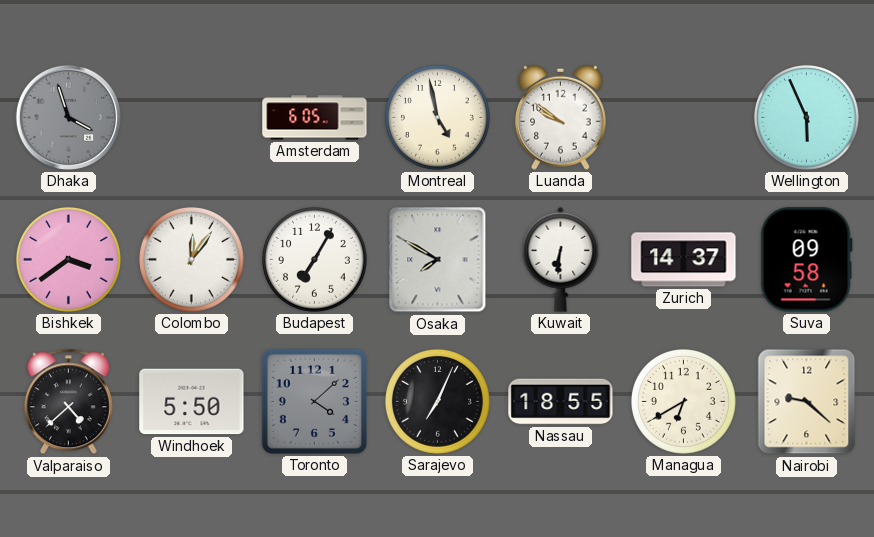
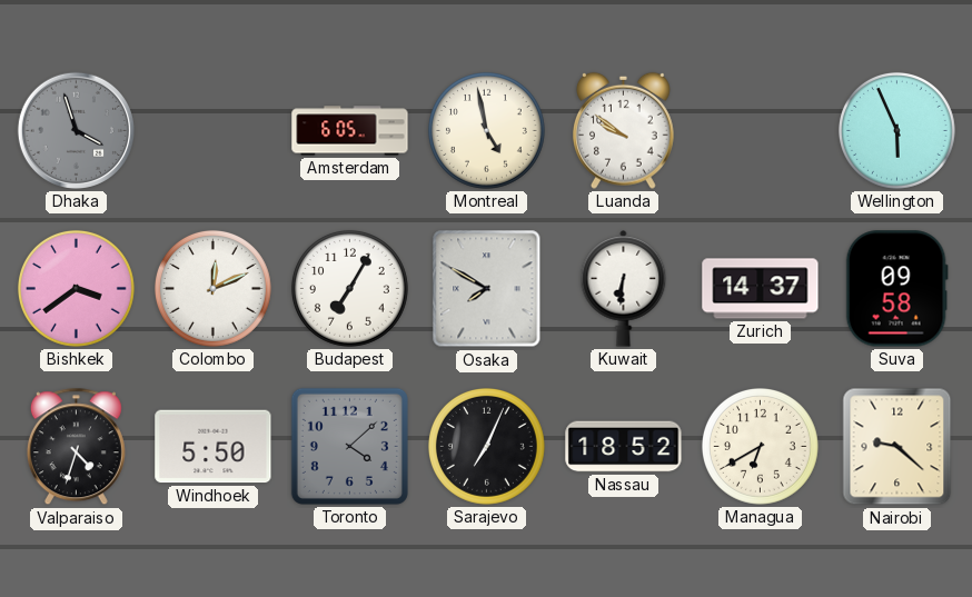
Colombo: 12:06 -> 12:11 (212, 288)
Valparaiso: 4:38 -> 4:33 (76, 447)
Nassau: 18:55 -> 18:52 (624, 447)
